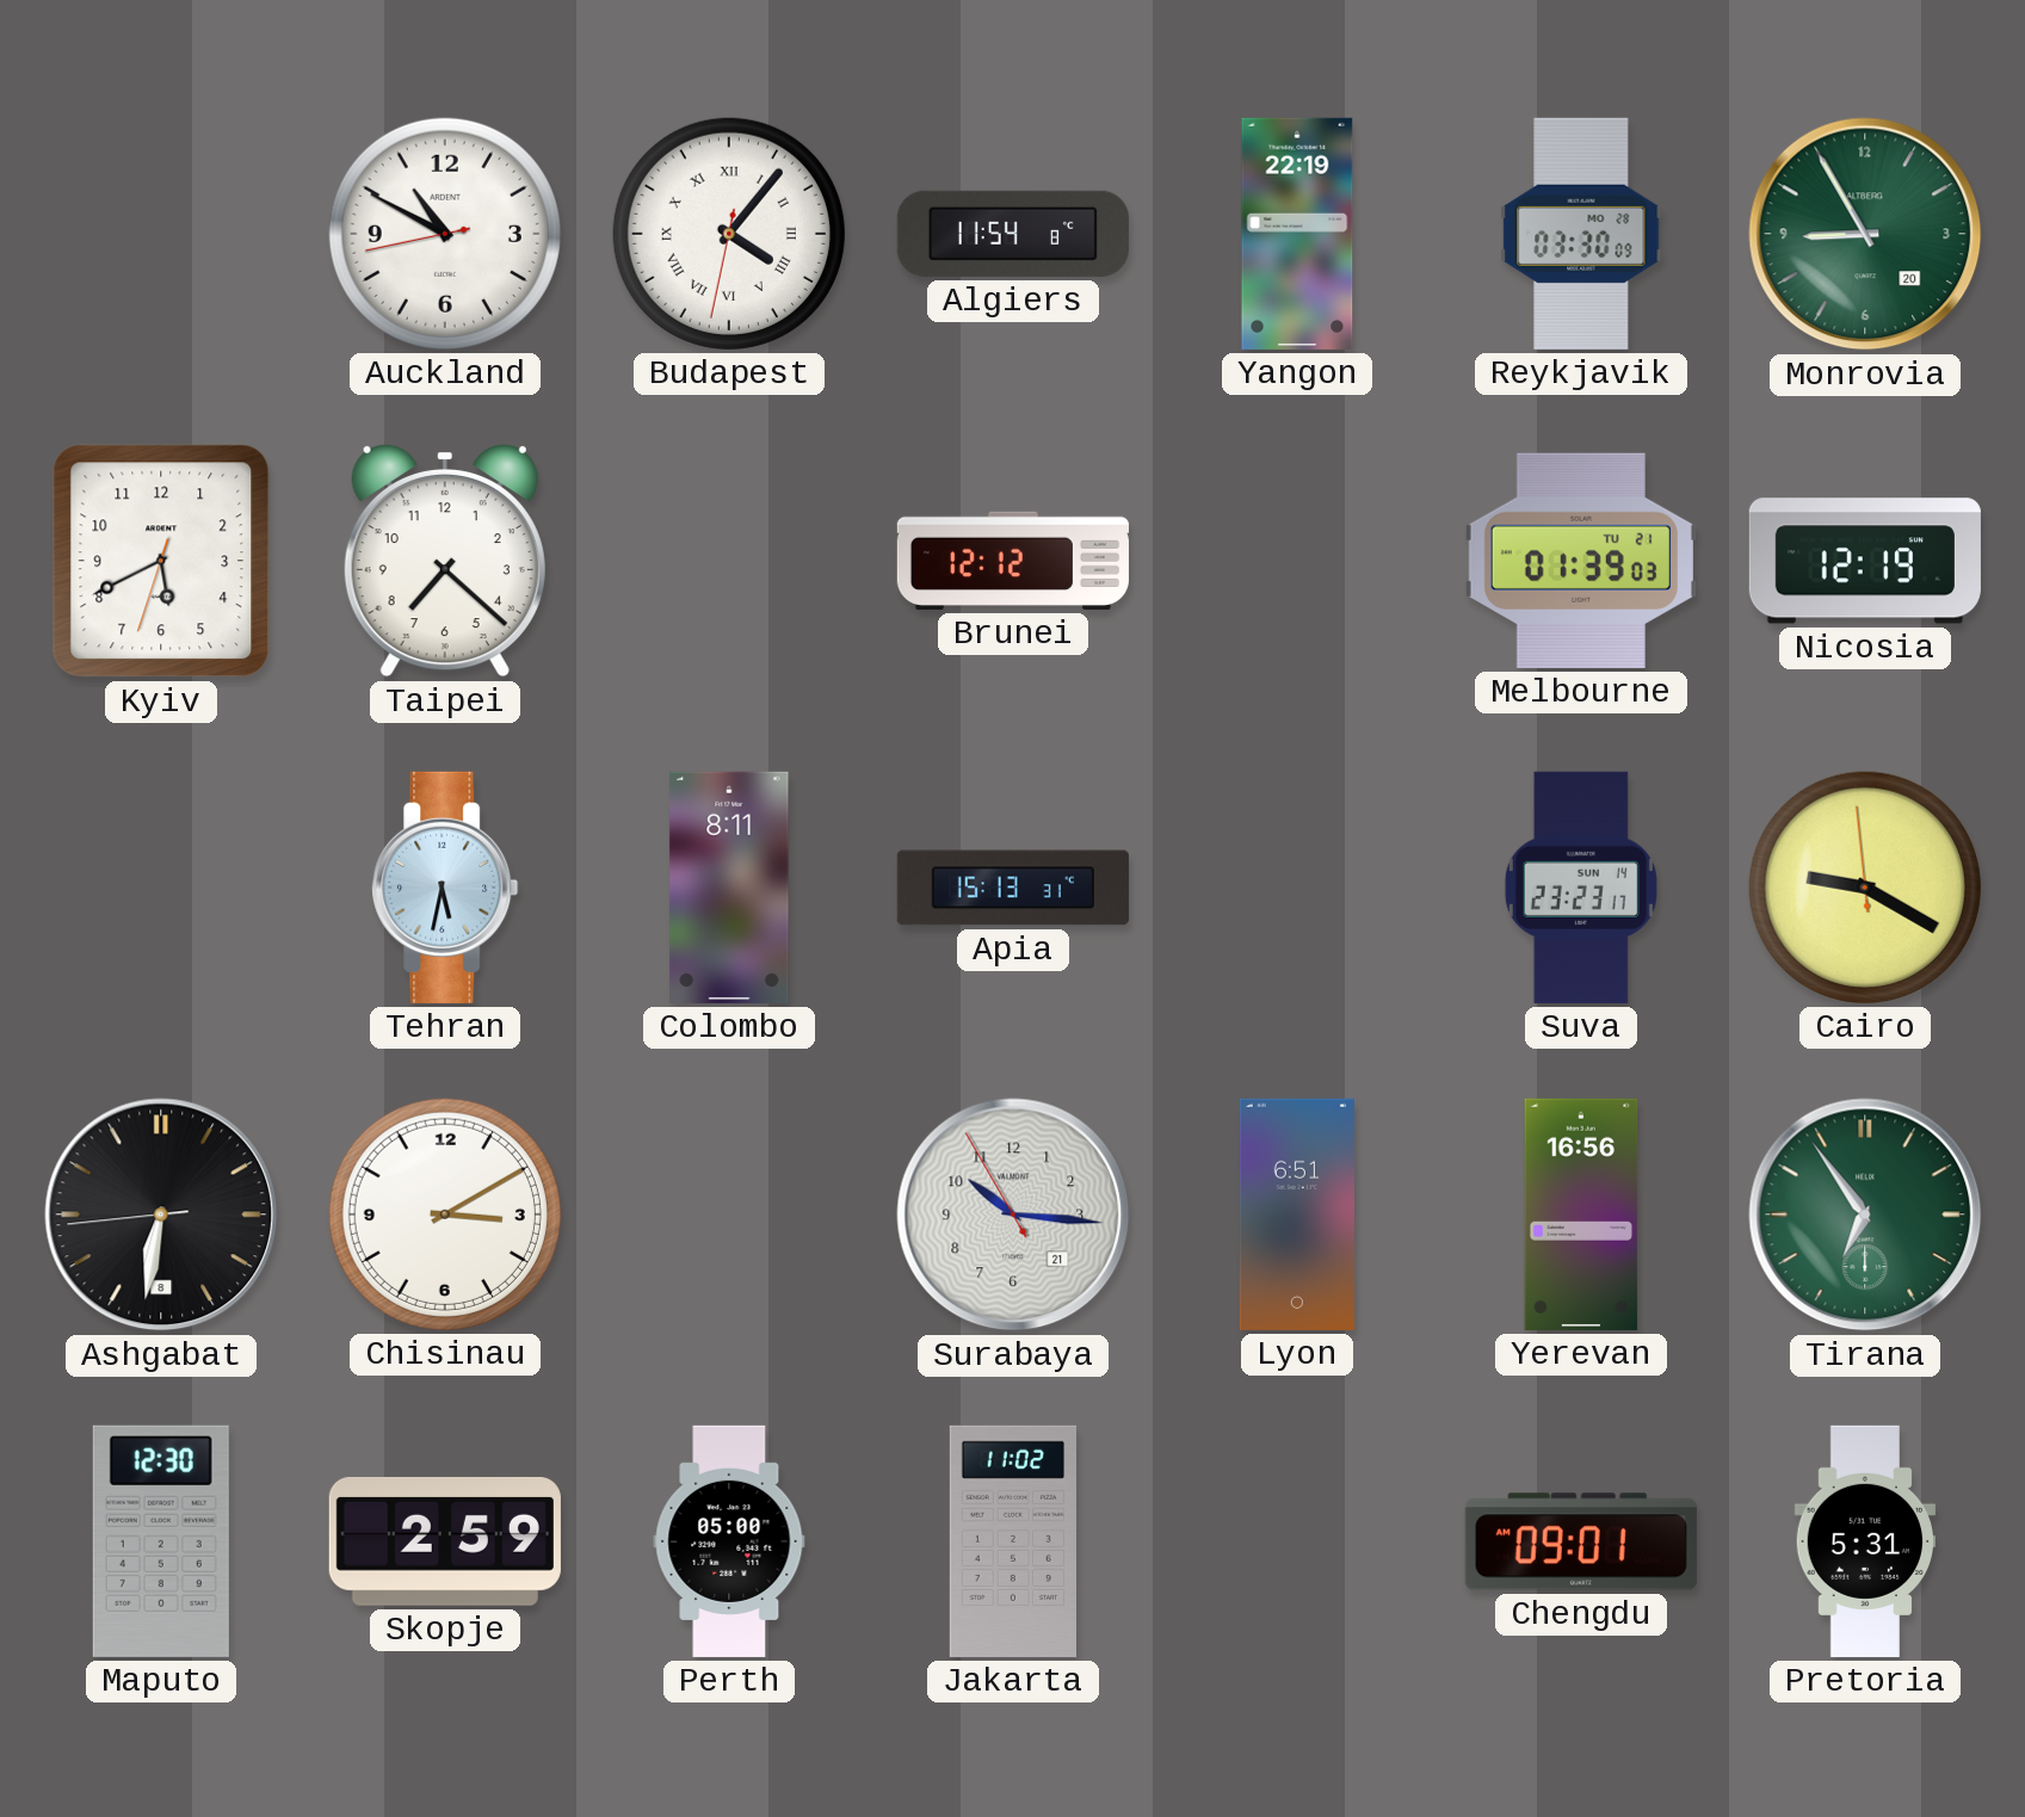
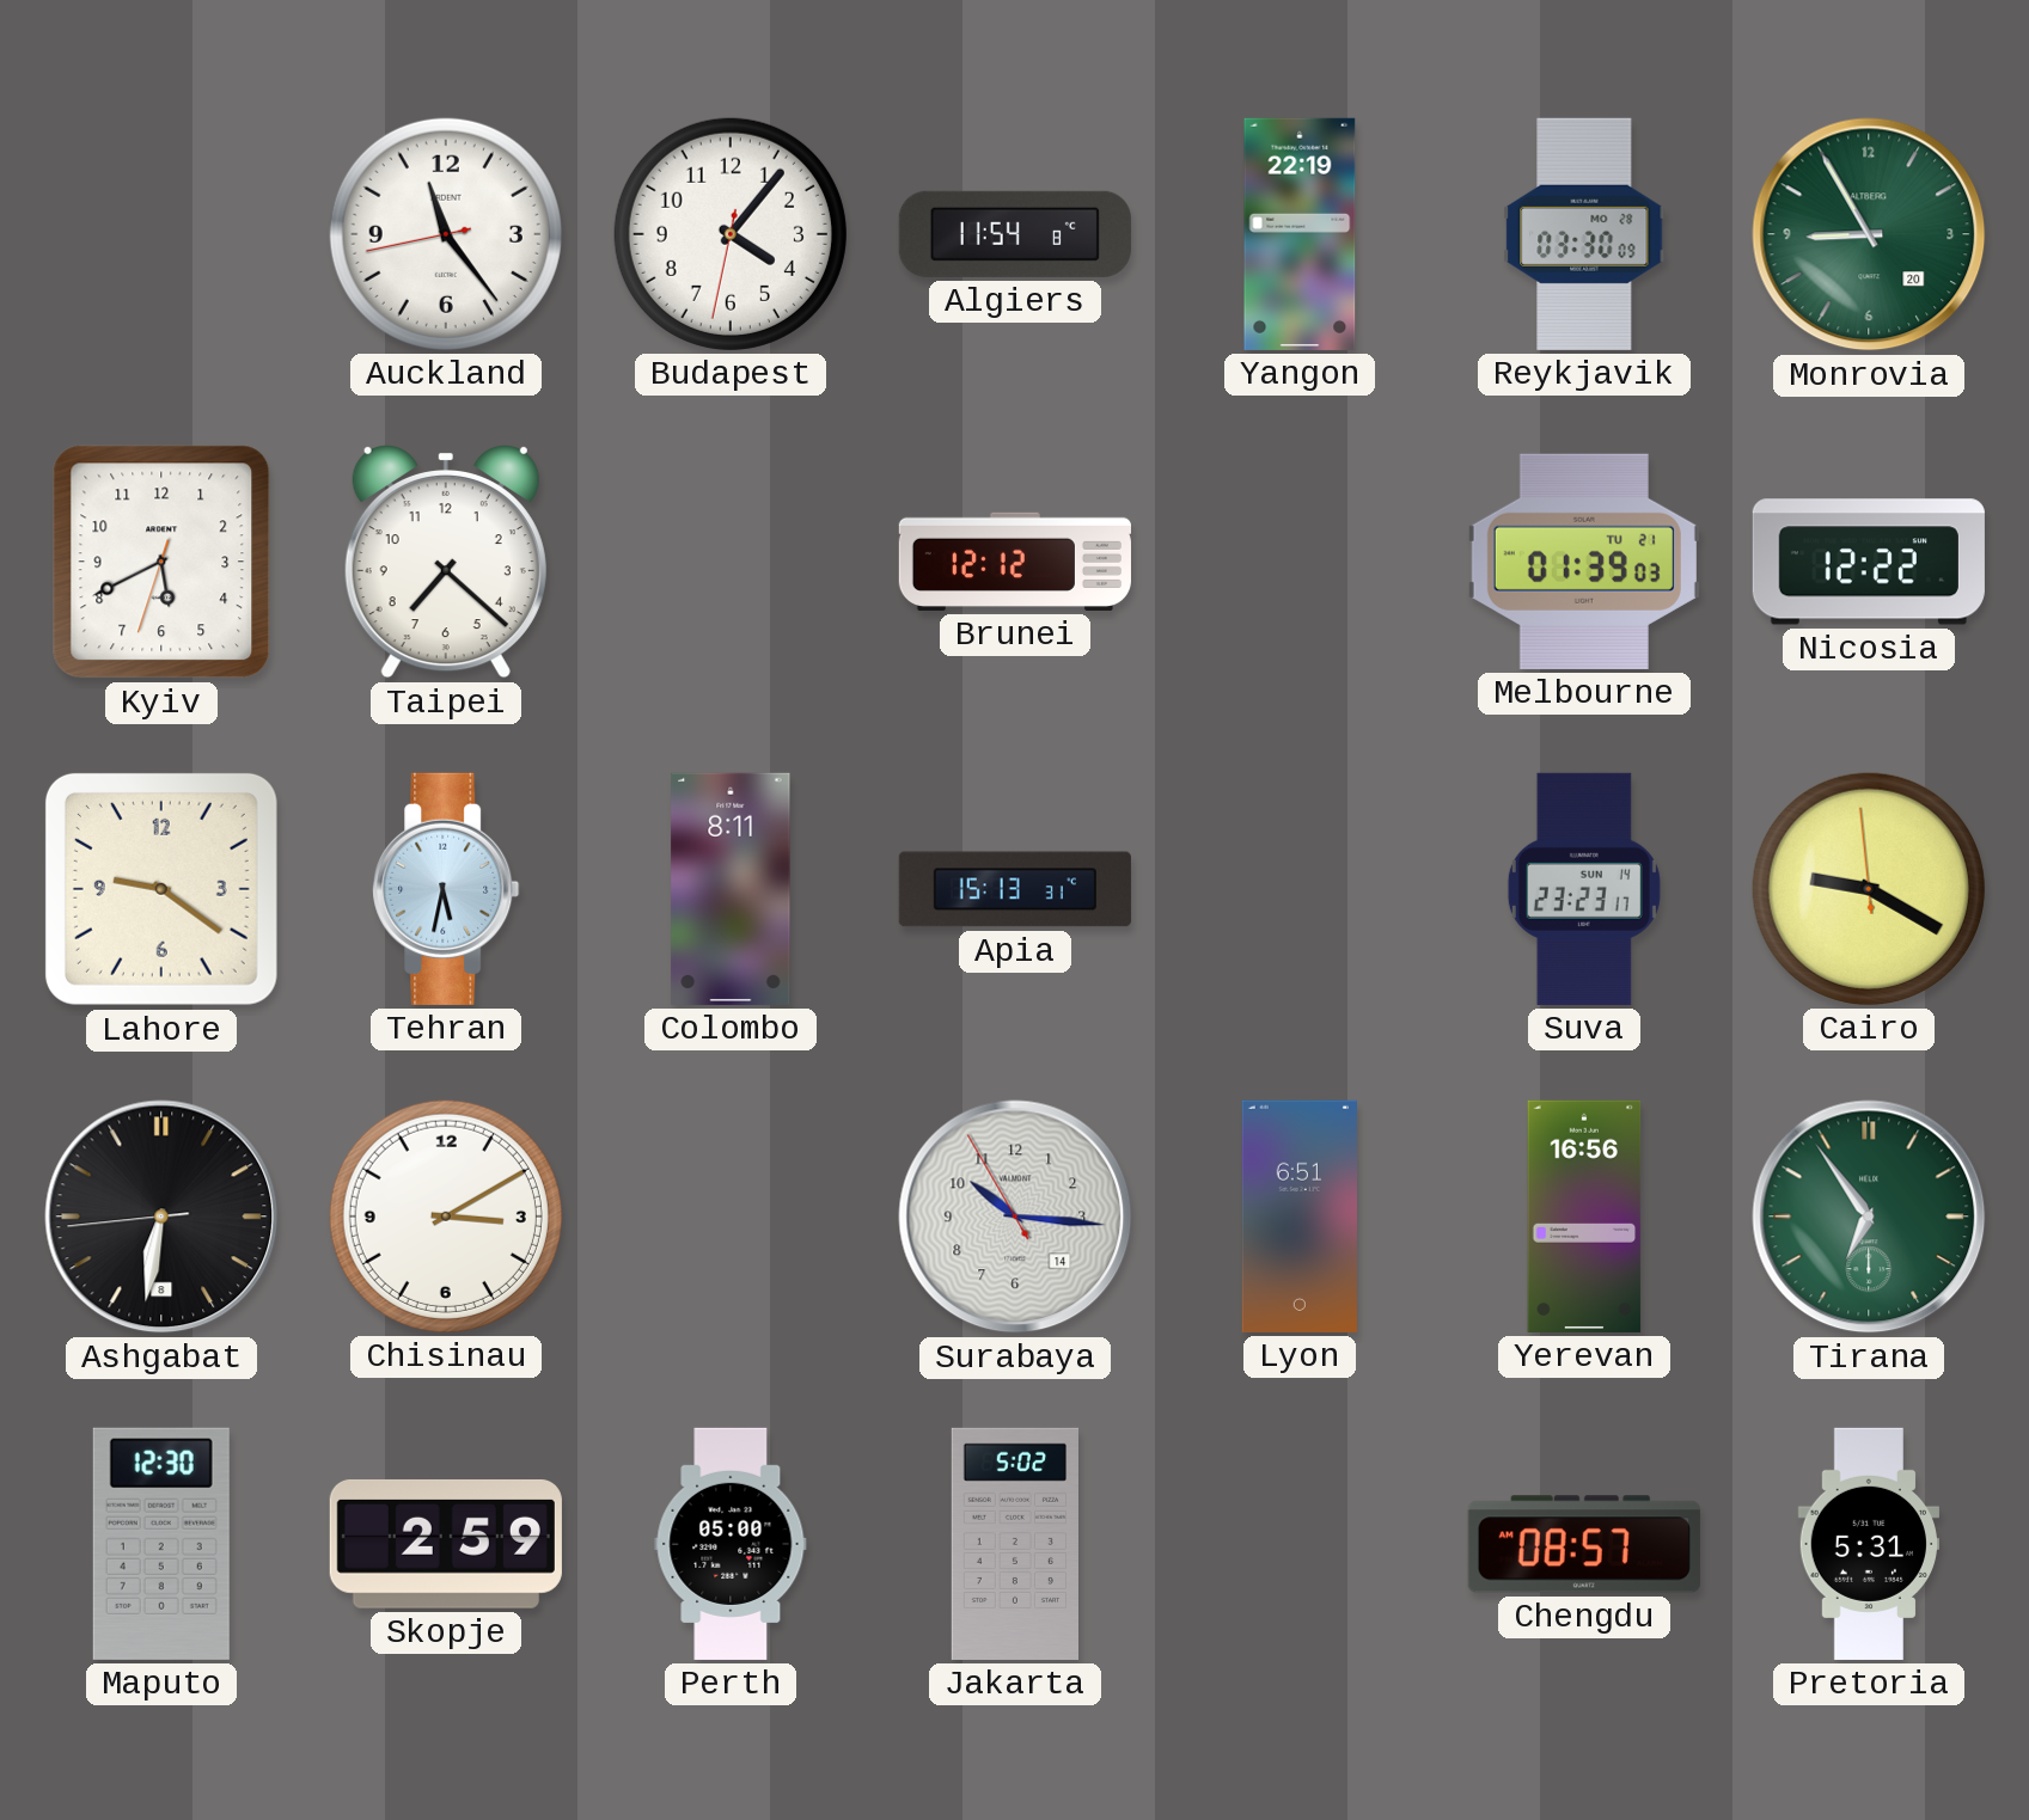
Auckland: 10:49 -> 11:23 (446, 234)
Budapest numerals: Roman -> Arabic (731, 234)
Nicosia: 12:19 -> 12:22 (1869, 562)
Lahore: none -> 9:21 (161, 889)
Surabaya date: 21 -> 14 (1015, 1217)
Jakarta: 11:02 -> 5:02 (1014, 1544)
Chengdu: 09:01 -> 08:57 (1584, 1544)
